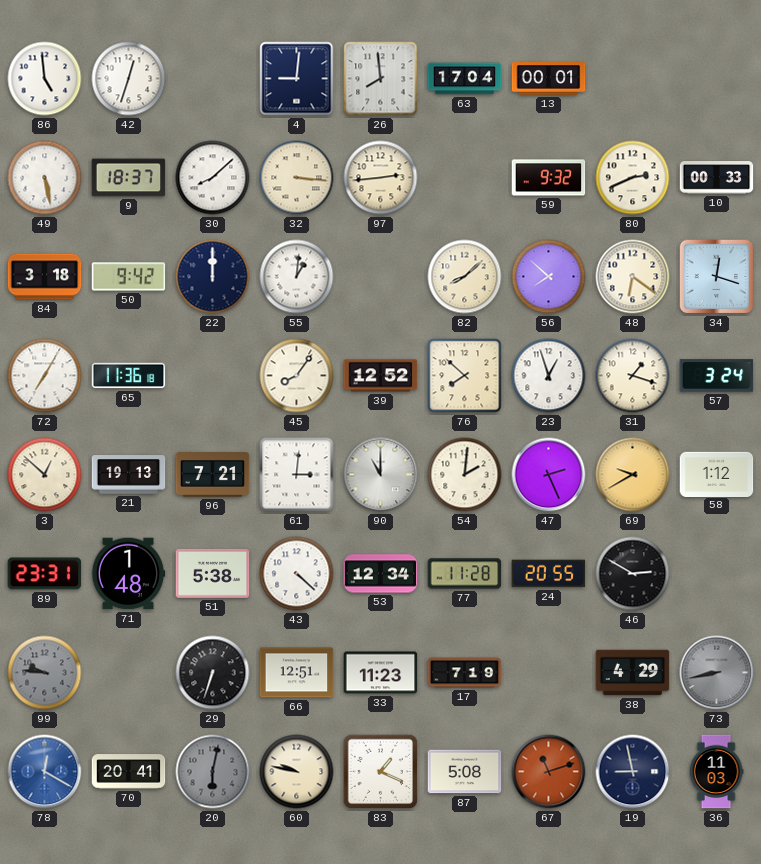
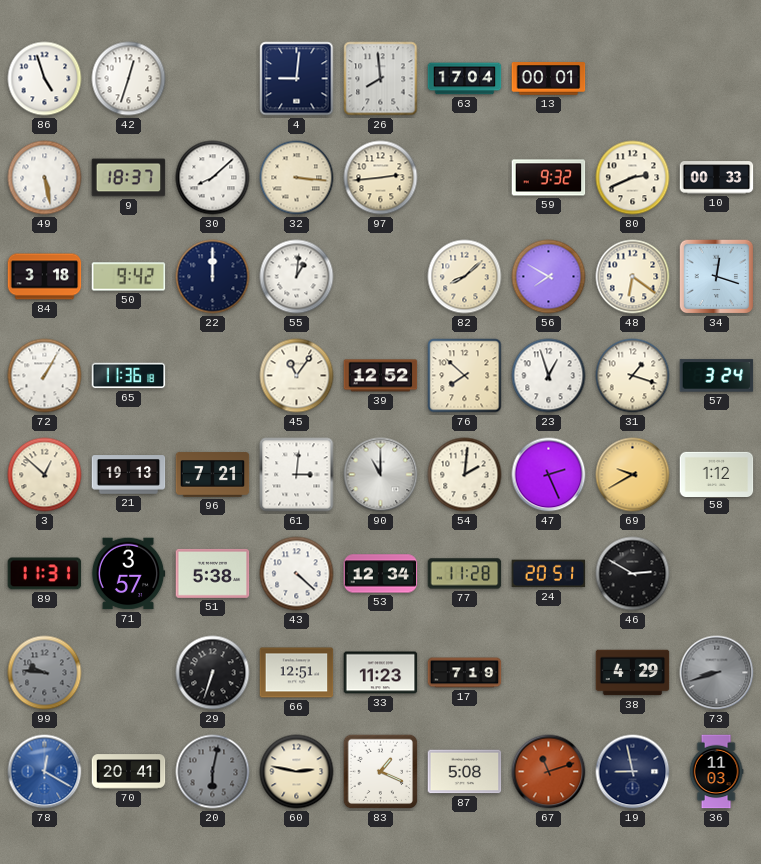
86: 4:59 -> 4:57 (45, 79)
56: 7:52 -> 7:50 (549, 277)
72: 7:05 -> 1:05 (45, 376)
45: 8:06 -> 11:06 (297, 376)
89: 23:31 -> 11:31 (45, 574)
71: 1:48 -> 3:57 (128, 574)
24: 20:55 -> 20:51 (549, 574)
73: 8:43 -> 8:42 (717, 673)
60: 9:47 -> 2:47 (297, 772)
